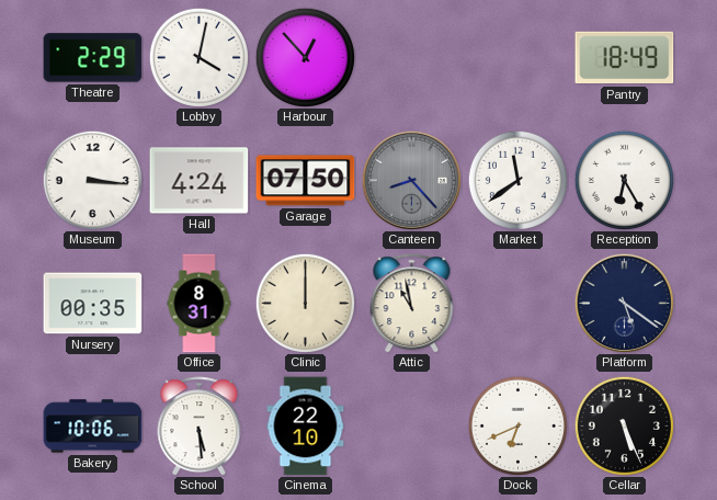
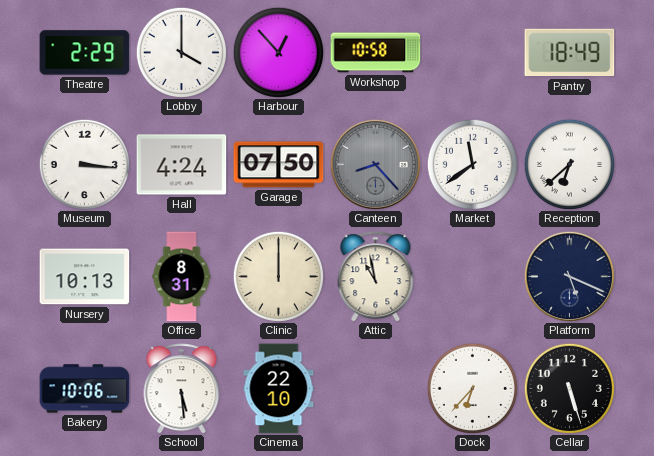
Lobby: 4:02 -> 4:00 (181, 52)
Workshop: none -> 10:58 (376, 53)
Reception: 6:25 -> 6:38 (569, 164)
Nursery: 00:35 -> 10:13 (85, 277)
Platform: 5:21 -> 5:19 (569, 276)
Dock: 6:41 -> 6:37 (472, 388)
Cellar: 5:26 -> 5:27 (569, 388)
